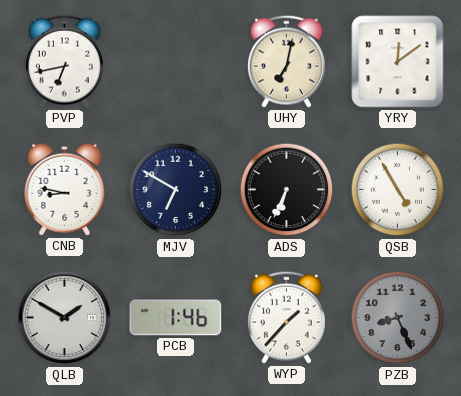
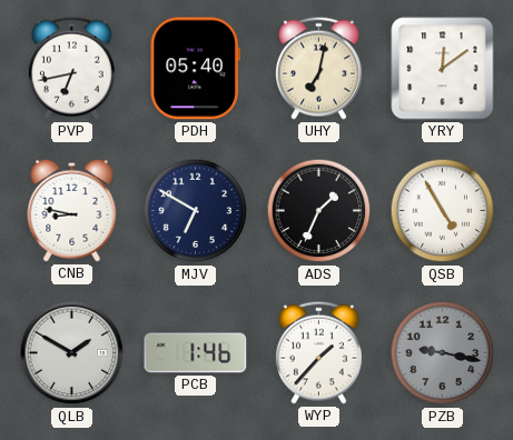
PDH: none -> 05:40 (195, 69)
ADS: 6:34 -> 1:34 (319, 211)
PZB: 8:26 -> 9:17 (443, 353)
